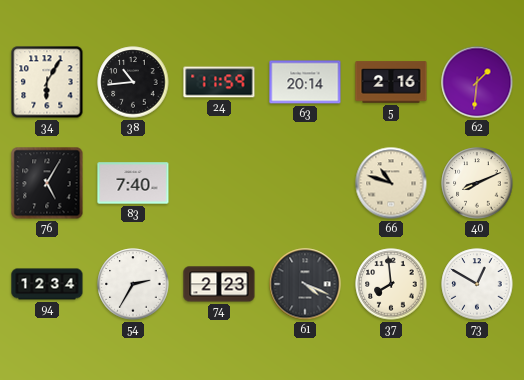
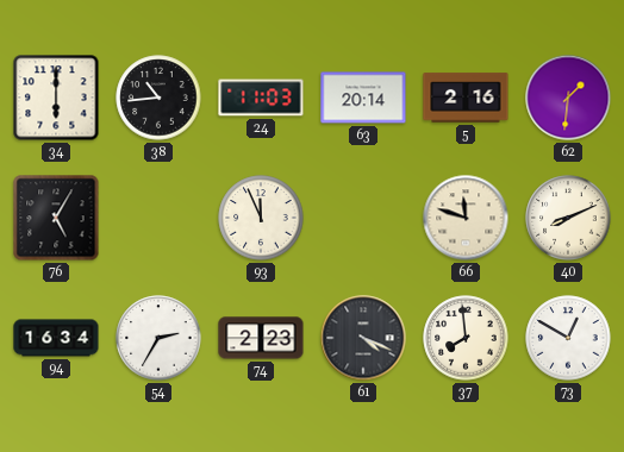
34: 6:05 -> 6:00 (56, 98)
24: 11:59 -> 11:03 (261, 98)
83: 7:40 -> none (133, 183)
93: none -> 11:56 (261, 218)
66: 10:48 -> 11:48 (466, 218)
94: 12:34 -> 16:34 (56, 338)
